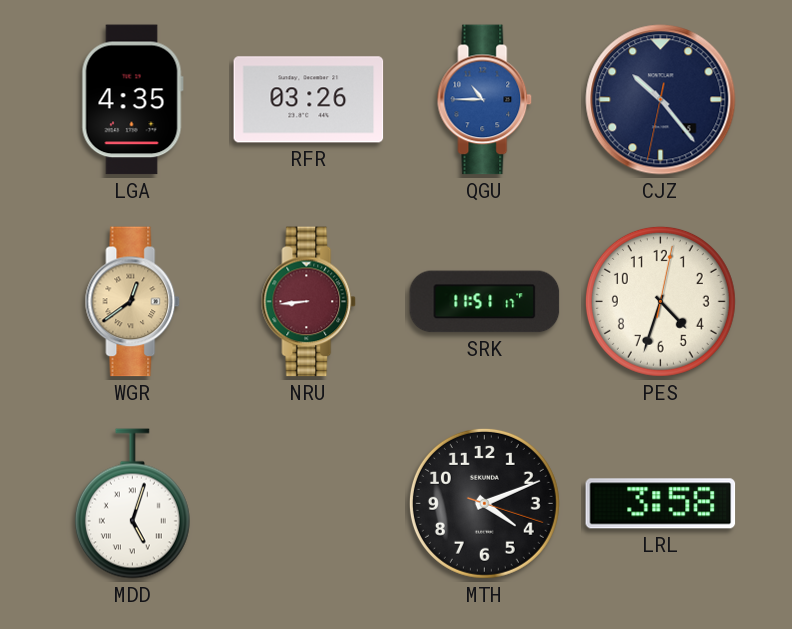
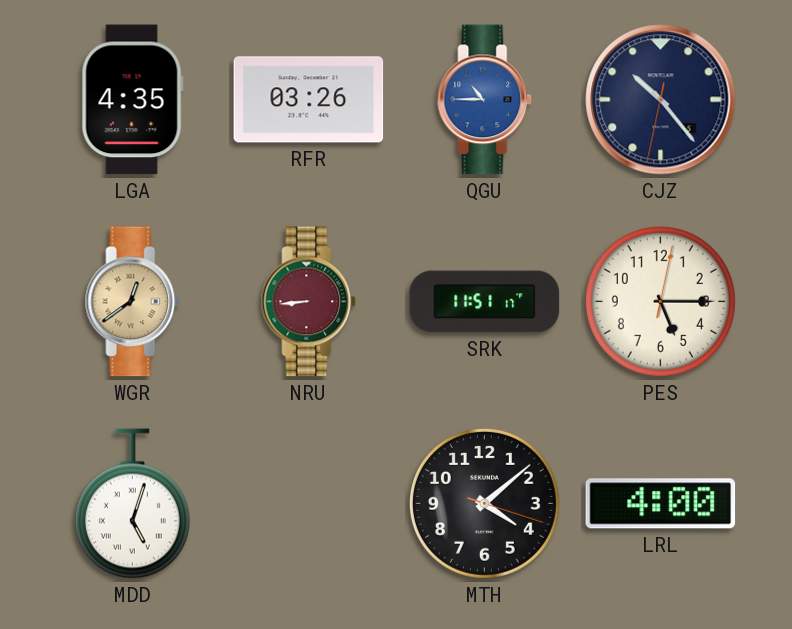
PES: 4:33 -> 5:15 (660, 301)
MTH: 4:11 -> 4:08 (484, 503)
LRL: 3:58 -> 4:00 (661, 504)
